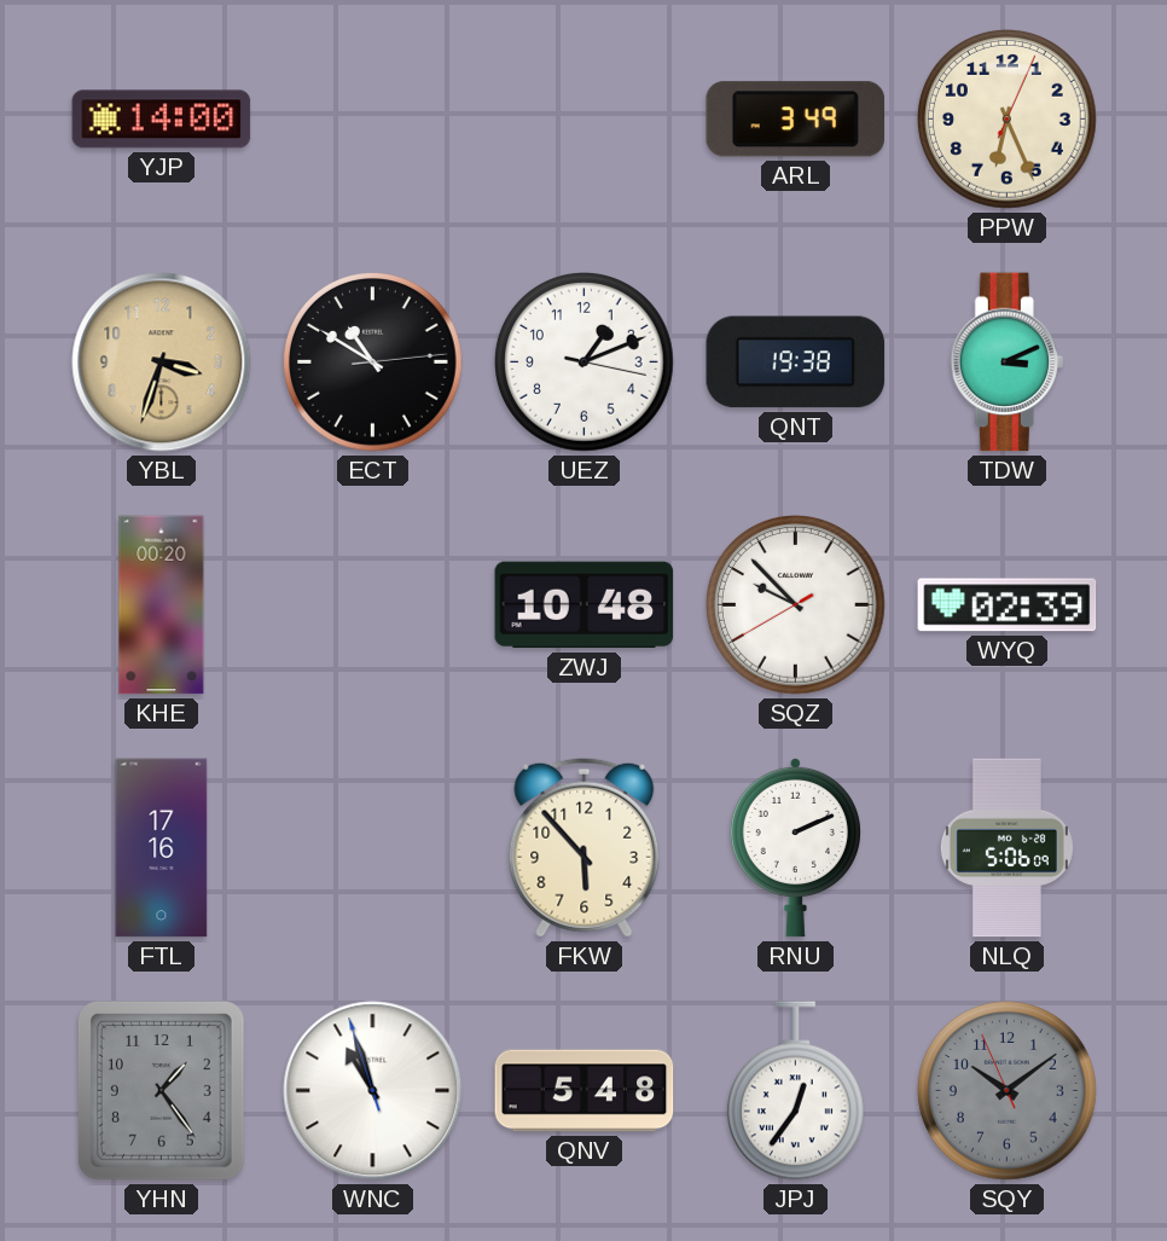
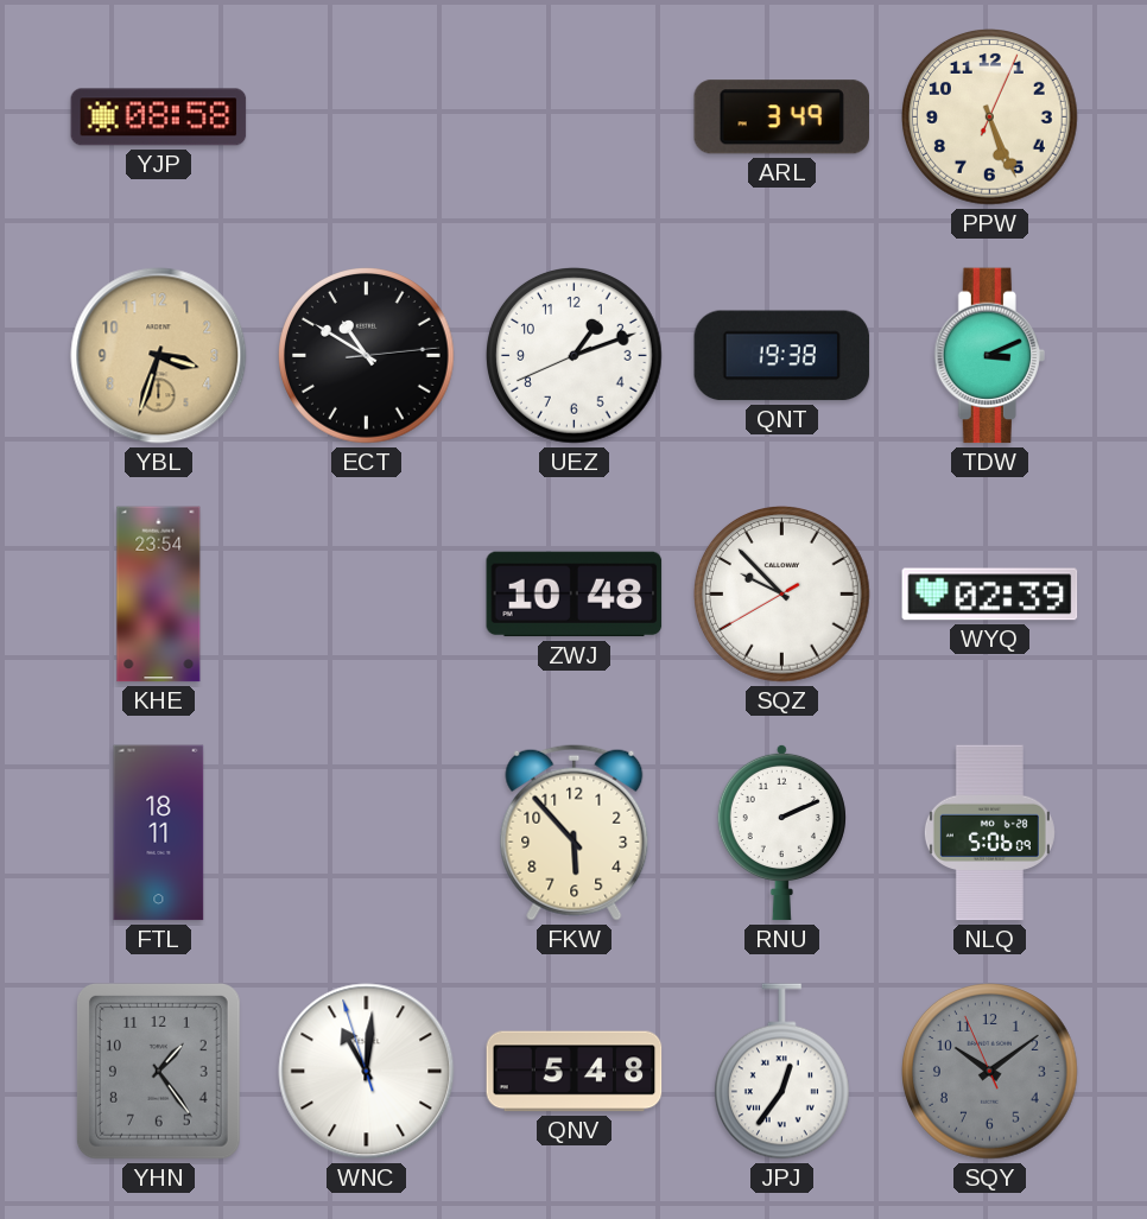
YJP: 14:00 -> 08:58 (159, 118)
PPW: 6:26 -> 5:26 (990, 118)
UEZ: 1:11:17 -> 1:11:41 (575, 356)
KHE: 00:20 -> 23:54 (159, 595)
FTL: 17:16 -> 18:11 (159, 833)
WNC: 10:56 -> 11:00 (367, 1072)
